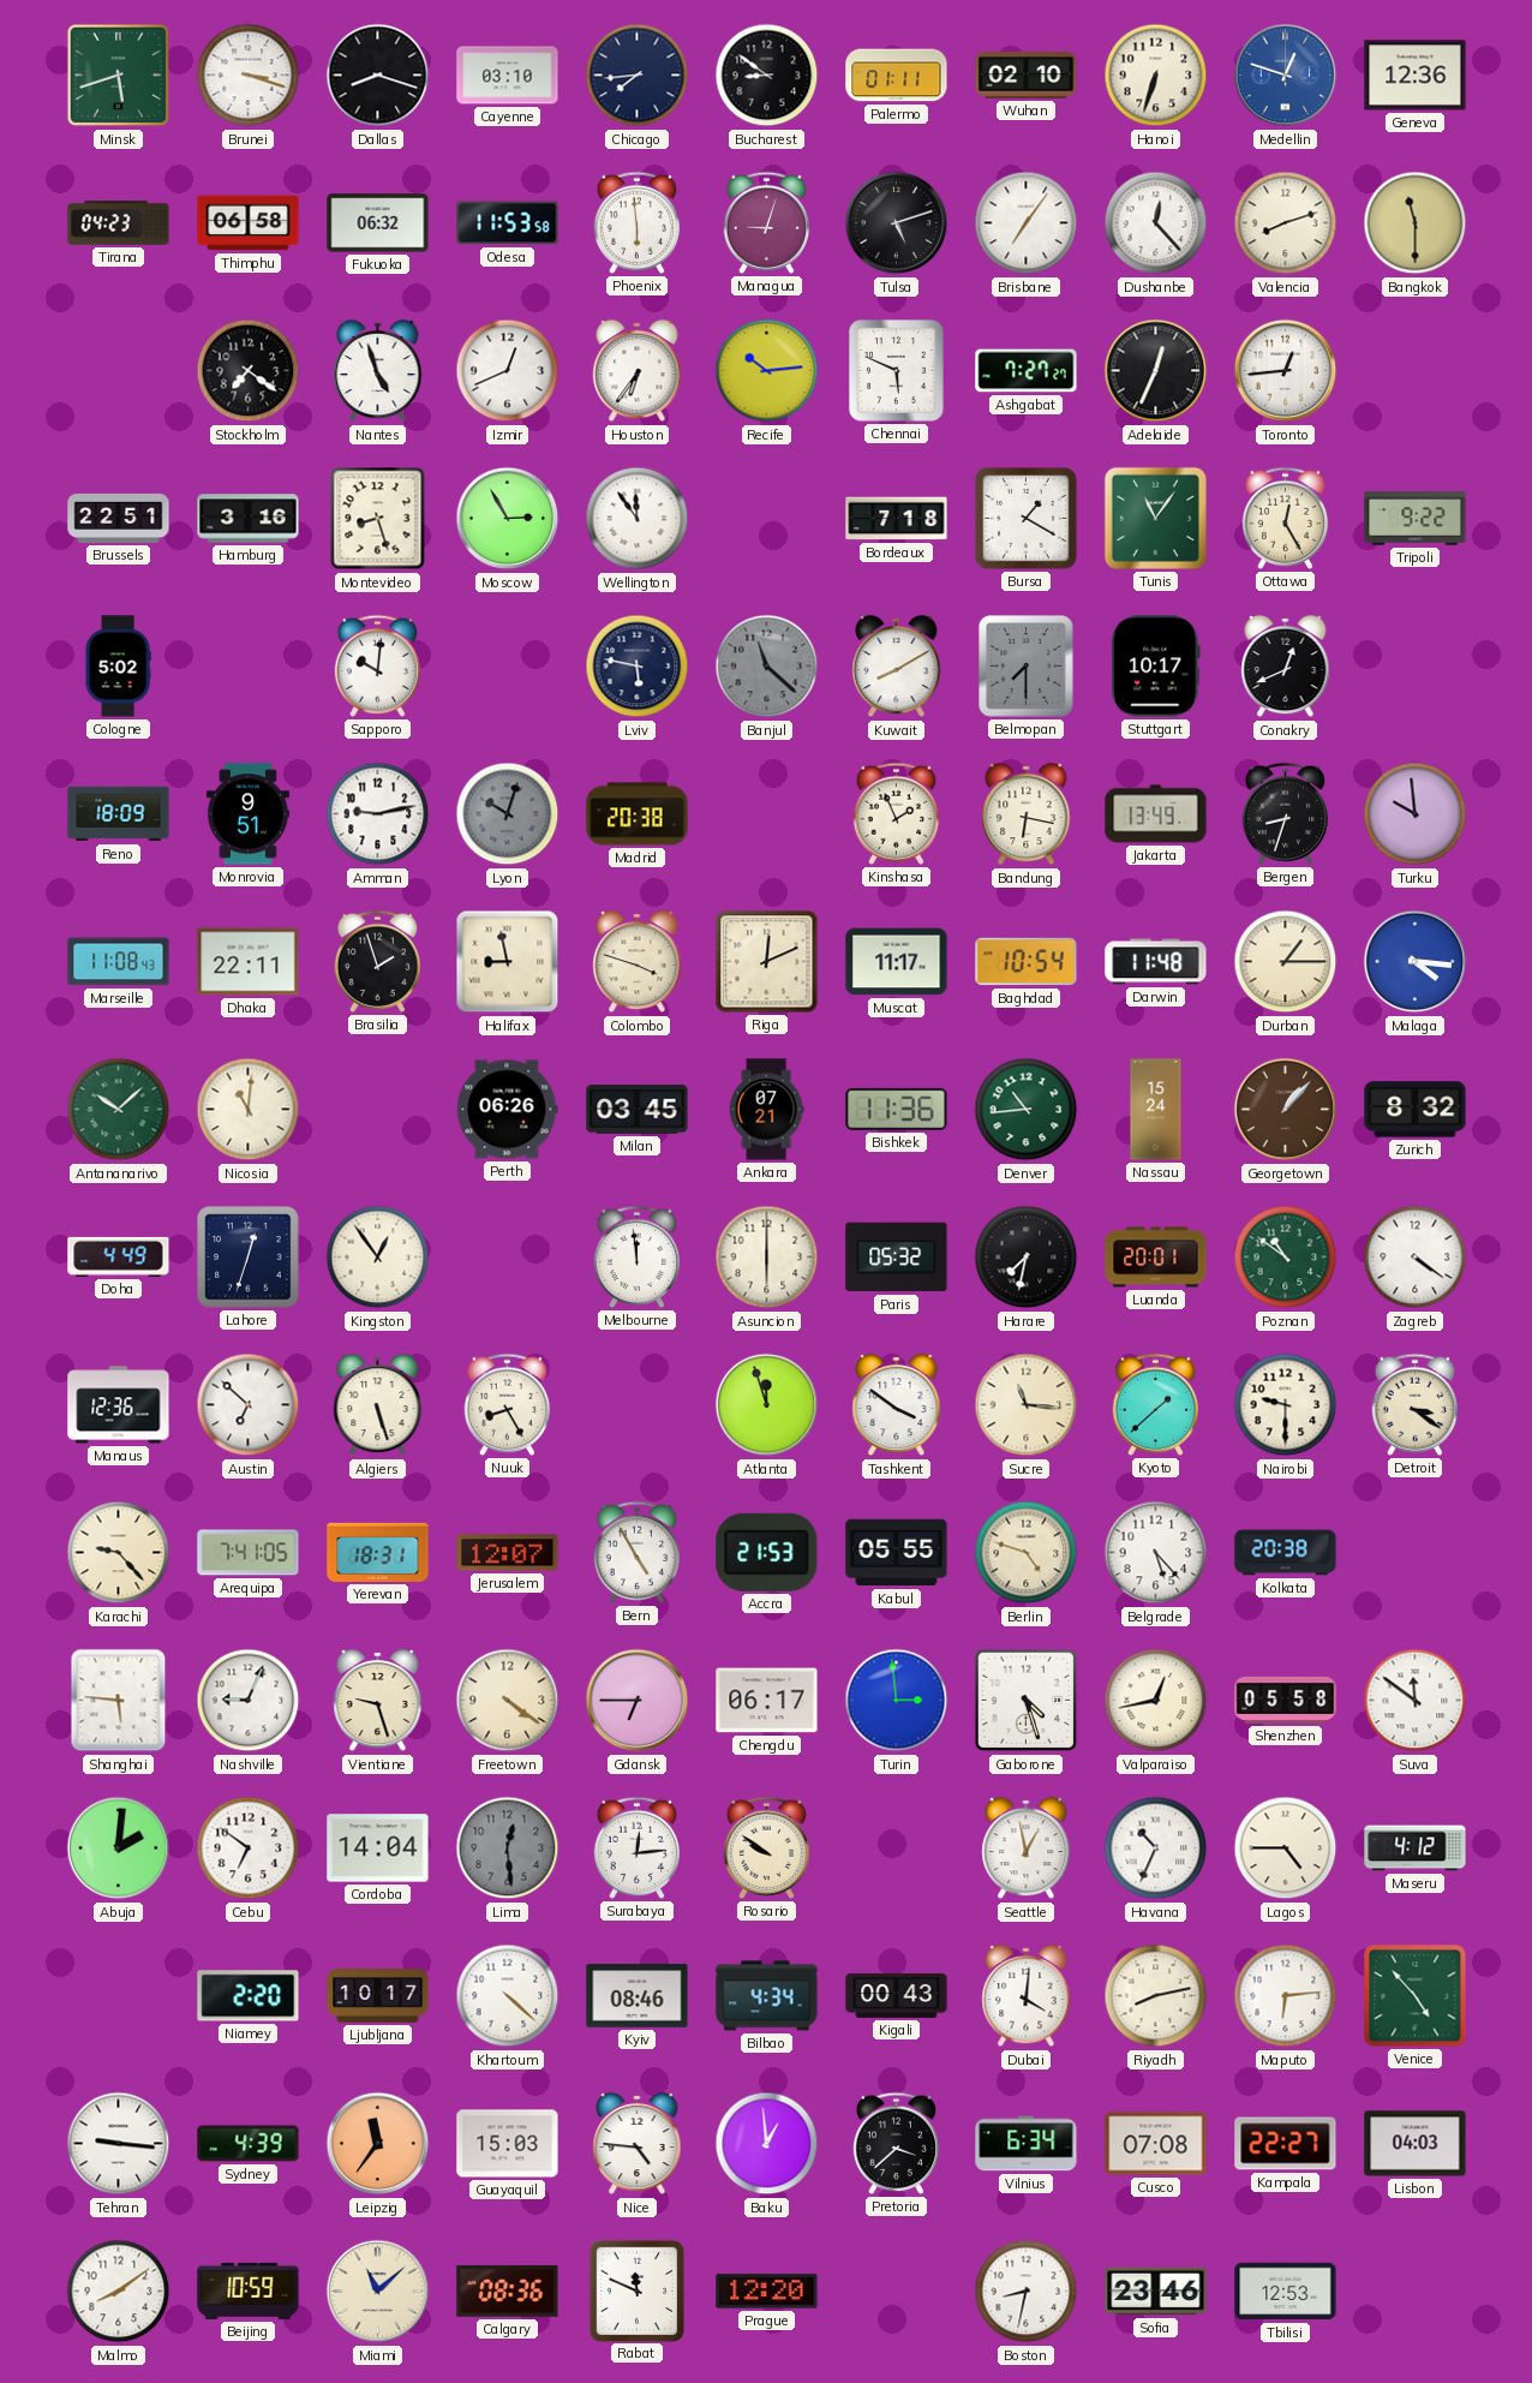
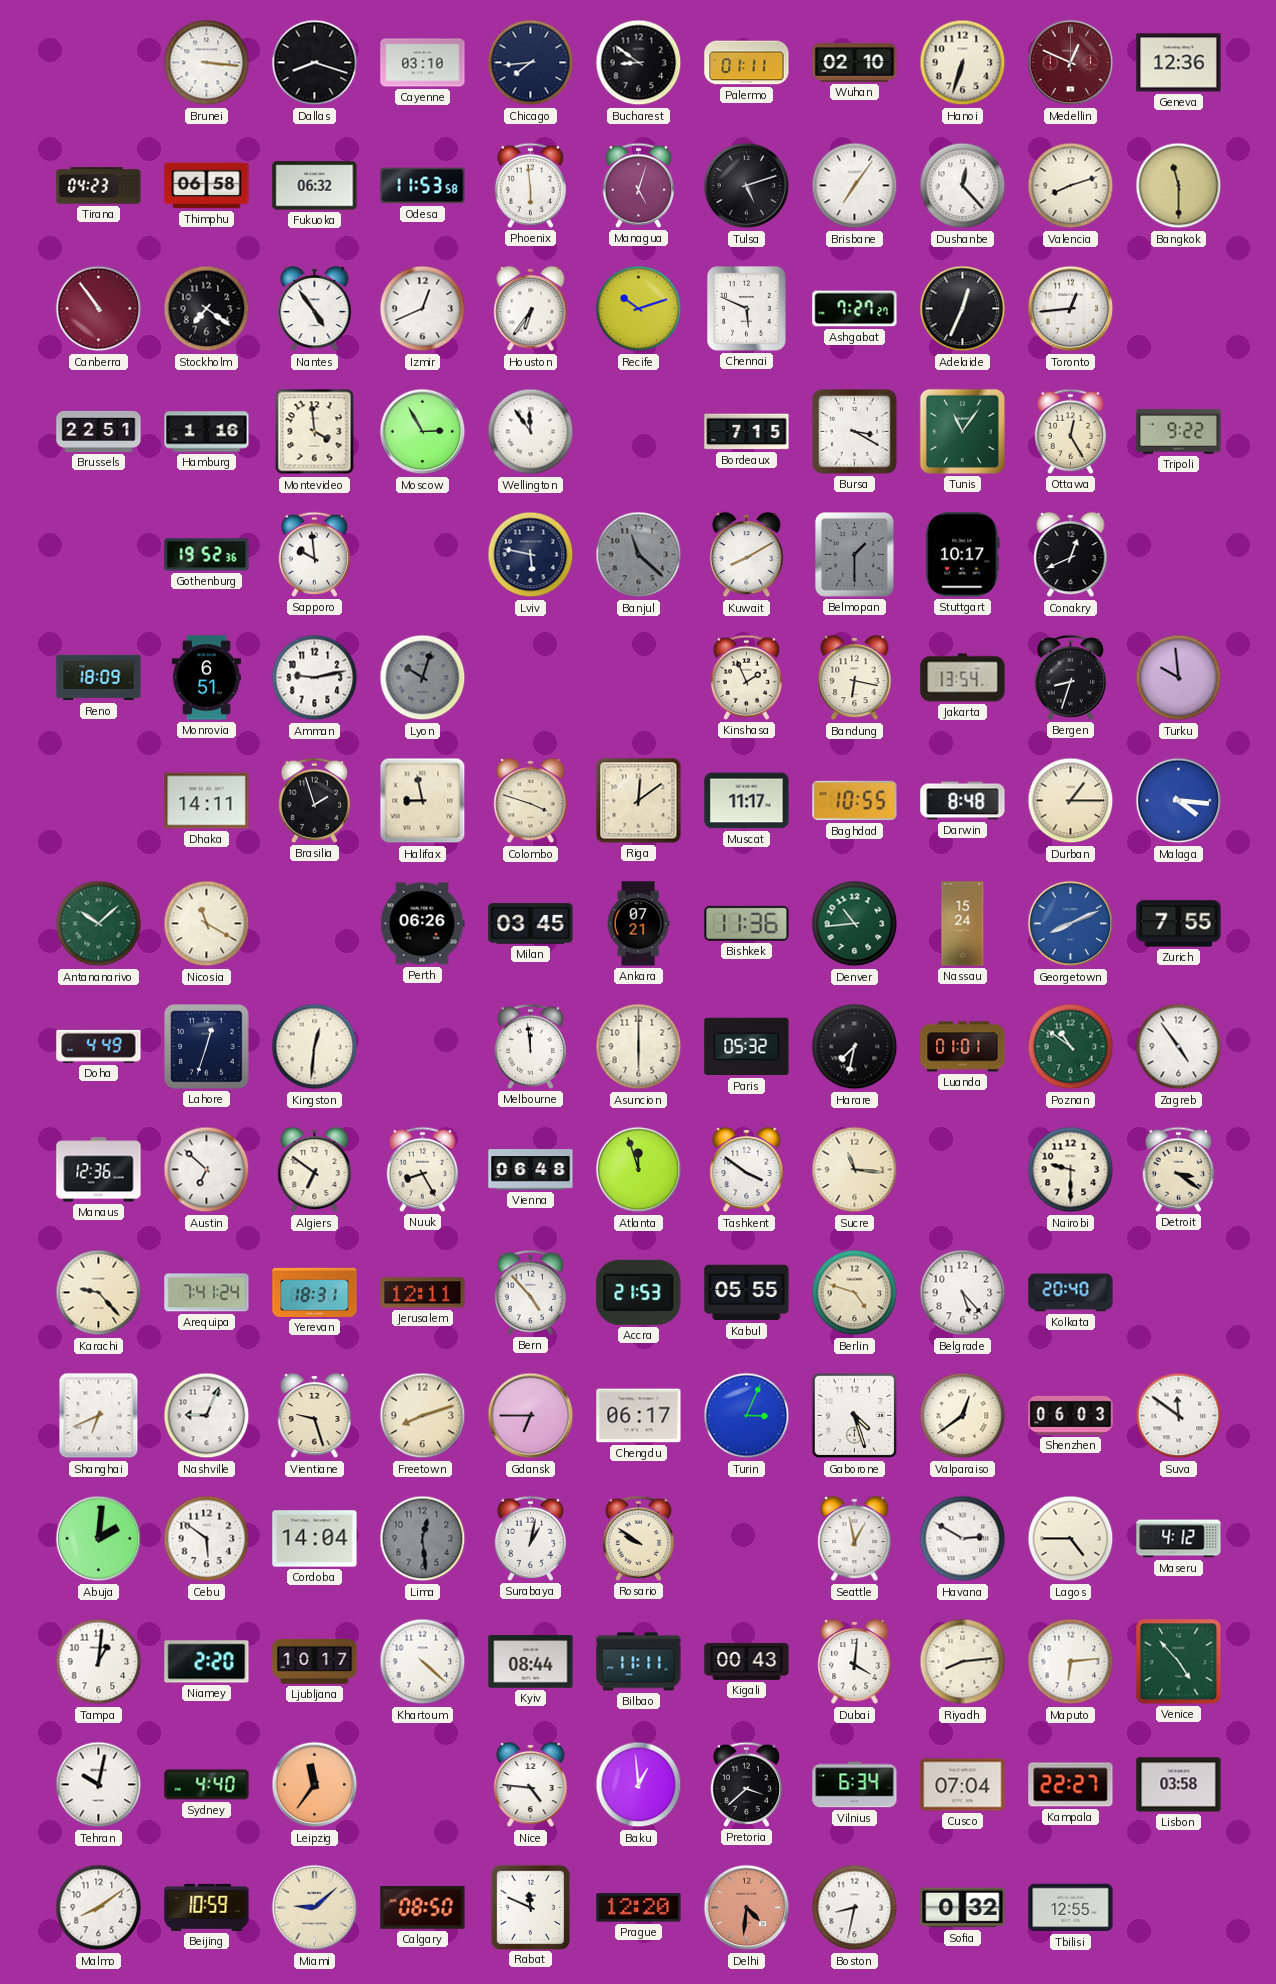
Minsk: 5:42 -> none (119, 76)
Brunei: 3:18 -> 3:16 (207, 63)
Medellin: 12:48 -> 12:49 (1071, 63)
Medellin dial: blue -> burgundy (1071, 63)
Managua: 9:03 -> 5:03 (639, 185)
Canberra: none -> 10:54 (99, 309)
Nantes: 4:57 -> 4:54 (315, 309)
Recife: 10:14 -> 10:12 (639, 309)
Hamburg: 3:16 -> 1:16 (207, 432)
Montevideo: 8:27 -> 3:59 (315, 432)
Bordeaux: 7:18 -> 7:15 (747, 432)
Bursa: 1:20 -> 3:20 (855, 432)
Cologne: 5:02 -> none (118, 667)
Gothenburg: none -> 19:52 (207, 555)
Sapporo: 10:01 -> 9:59 (315, 554)
Belmopan: 7:30 -> 1:30 (855, 555)
Monrovia: 9:51 -> 6:51 (206, 678)
Madrid: 20:38 -> none (638, 814)
Jakarta: 13:49 -> 13:54 (963, 678)
Marseille: 11:08 -> none (119, 962)
Dhaka: 22:11 -> 14:11 (207, 801)
Riga: 12:11 -> 12:09 (639, 801)
Baghdad: 10:54 -> 10:55 (855, 801)
Darwin: 11:48 -> 8:48 (963, 801)
Nicosia: 11:01 -> 11:20 (207, 924)
Georgetown: 1:07 -> 8:11 (1071, 924)
Georgetown dial: brown -> blue (1071, 924)
Zurich: 8:32 -> 7:55 (1179, 924)
Kingston: 12:54 -> 12:31 (315, 1047)
Luanda: 20:01 -> 01:01 (963, 1047)
Zagreb: 4:21 -> 4:54 (1179, 1047)
Algiers: 5:27 -> 6:51 (315, 1170)
Vienna: none -> 06:48 (531, 1170)
Kyoto: 1:38 -> none (1156, 1404)
Arequipa: 7:41:05 -> 7:41:24 (207, 1293)
Jerusalem: 12:07 -> 12:11 (423, 1293)
Bern: 4:55 -> 4:53 (531, 1292)
Kolkata: 20:38 -> 20:40 (1071, 1293)
Shanghai: 5:46 -> 6:41 (99, 1416)
Freetown: 4:21 -> 8:12 (423, 1416)
Turin: 2:59 -> 3:04 (747, 1416)
Valparaiso: 12:43 -> 12:39 (963, 1416)
Shenzhen: 05:58 -> 06:03 (1071, 1415)
Cebu: 6:51 -> 5:51 (207, 1539)
Surabaya: 12:14 -> 1:02 (531, 1538)
Havana: 10:34 -> 2:50 (963, 1539)
Tampa: none -> 1:01 (99, 1662)
Kyiv: 08:46 -> 08:44 (531, 1662)
Bilbao: 4:34 -> 11:11 (639, 1662)
Riyadh: 8:13 -> 8:14 (963, 1662)
Tehran: 9:16 -> 10:02 (99, 1785)
Sydney: 4:39 -> 4:40 (207, 1785)
Guayaquil: 15:03 -> none (508, 2144)
Cusco: 07:08 -> 07:04 (963, 1785)
Lisbon: 04:03 -> 03:58 (1179, 1785)
Miami: 11:08 -> 9:08 (315, 1908)
Calgary: 08:36 -> 08:50 (423, 1908)
Delhi: none -> 4:31 (747, 1908)
Sofia: 23:46 -> 0:32 (963, 1908)
Tbilisi: 12:53 -> 12:55 (1071, 1908)
